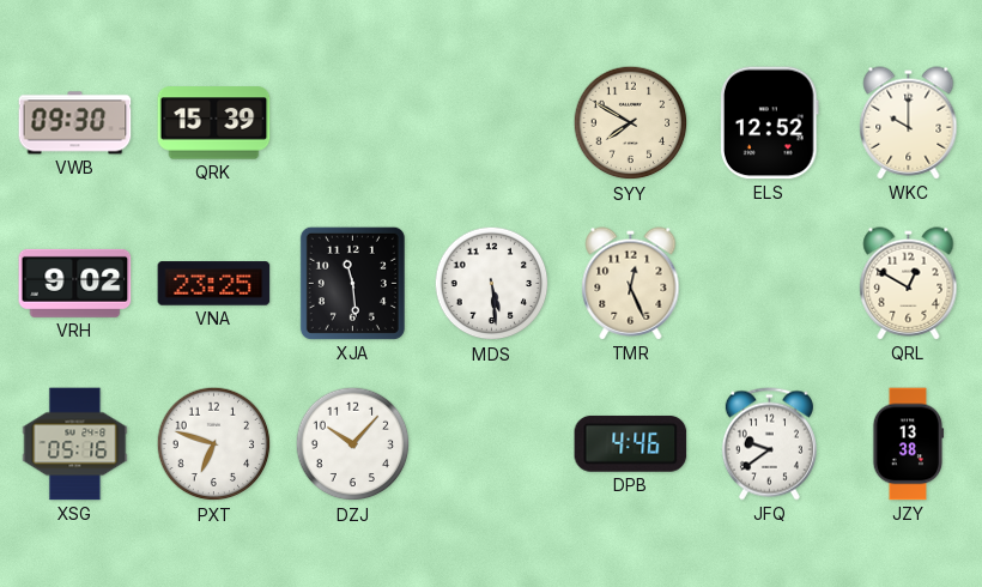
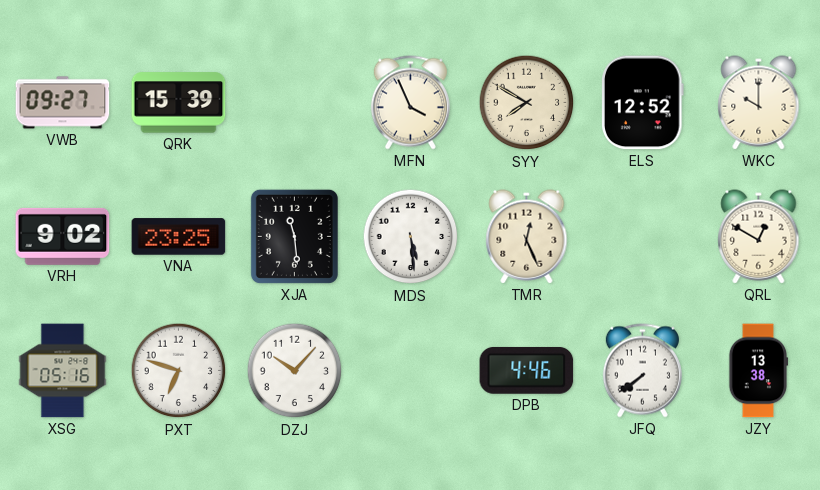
VWB: 09:30 -> 09:27 (63, 103)
MFN: none -> 3:56 (410, 103)
JFQ: 9:39 -> 7:39 (642, 371)
